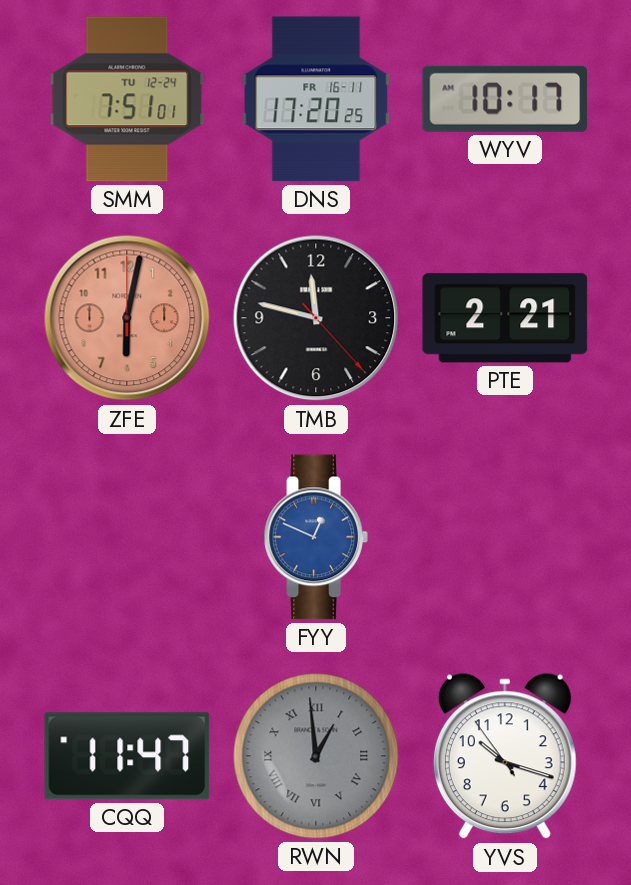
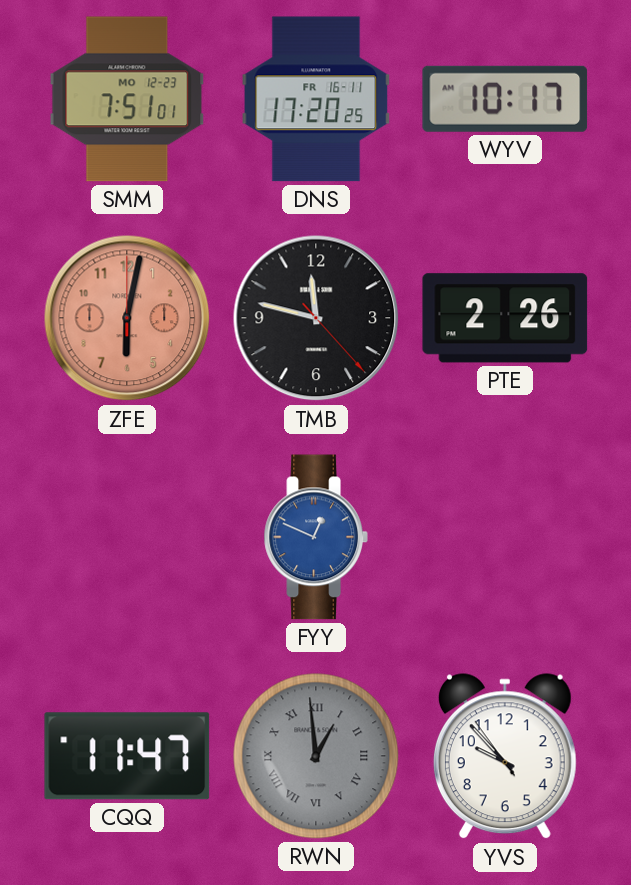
SMM date: TU 12-24 -> MO 12-23 (127, 99)
PTE: 2:21 -> 2:26 (505, 318)
YVS: 10:17 -> 9:52 (505, 757)
